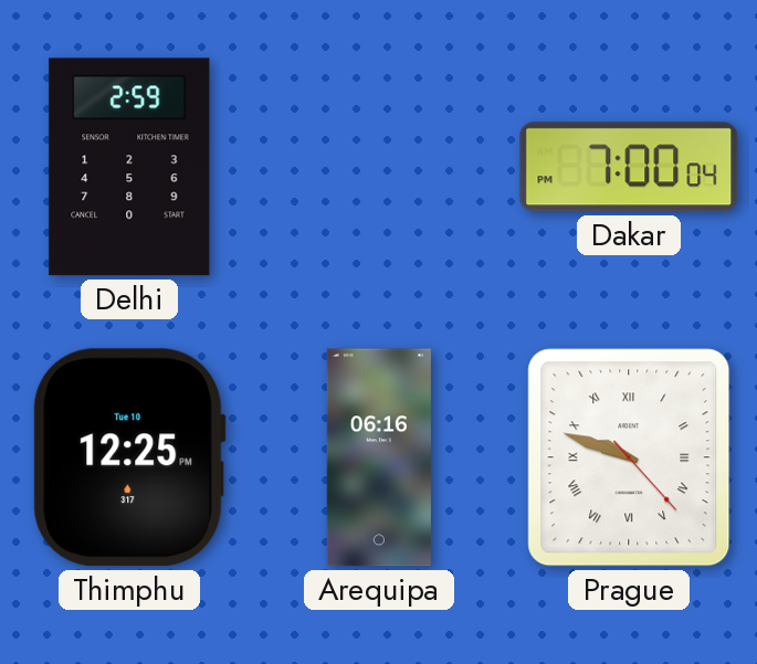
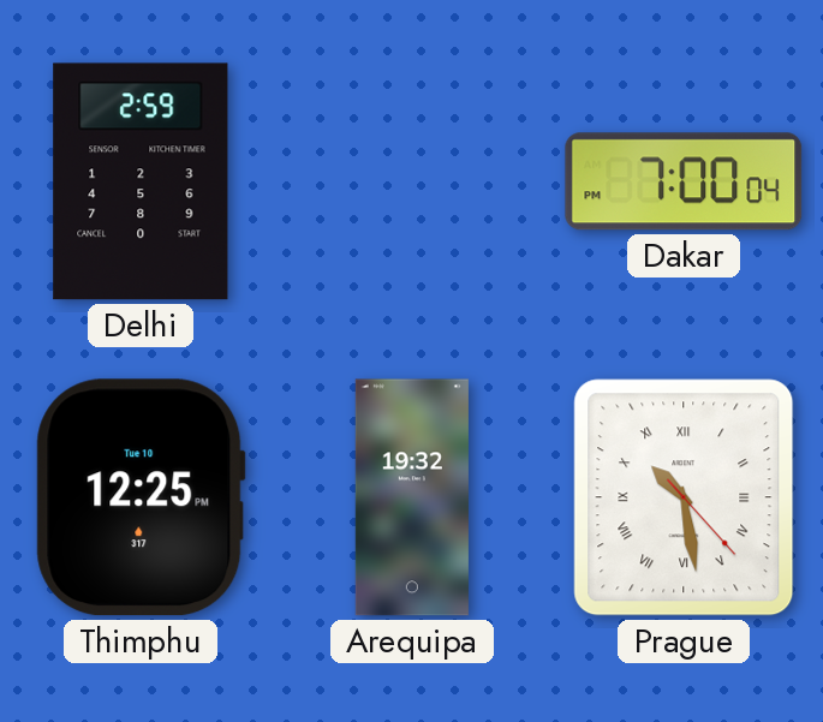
Arequipa: 06:16 -> 19:32 (412, 497)
Prague: 9:48 -> 10:28 (684, 497)
